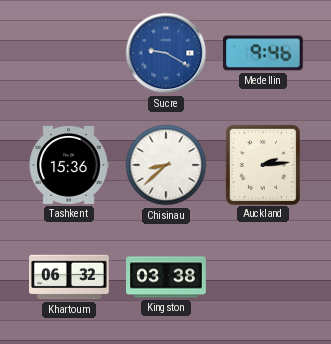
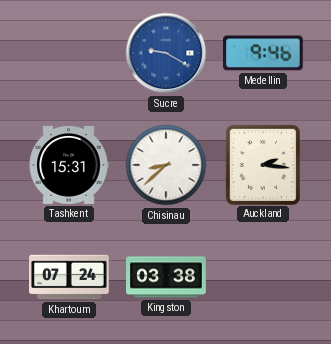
Tashkent: 15:36 -> 15:31 (69, 165)
Auckland: 2:14 -> 2:16 (262, 164)
Khartoum: 06:32 -> 07:24 (69, 277)
